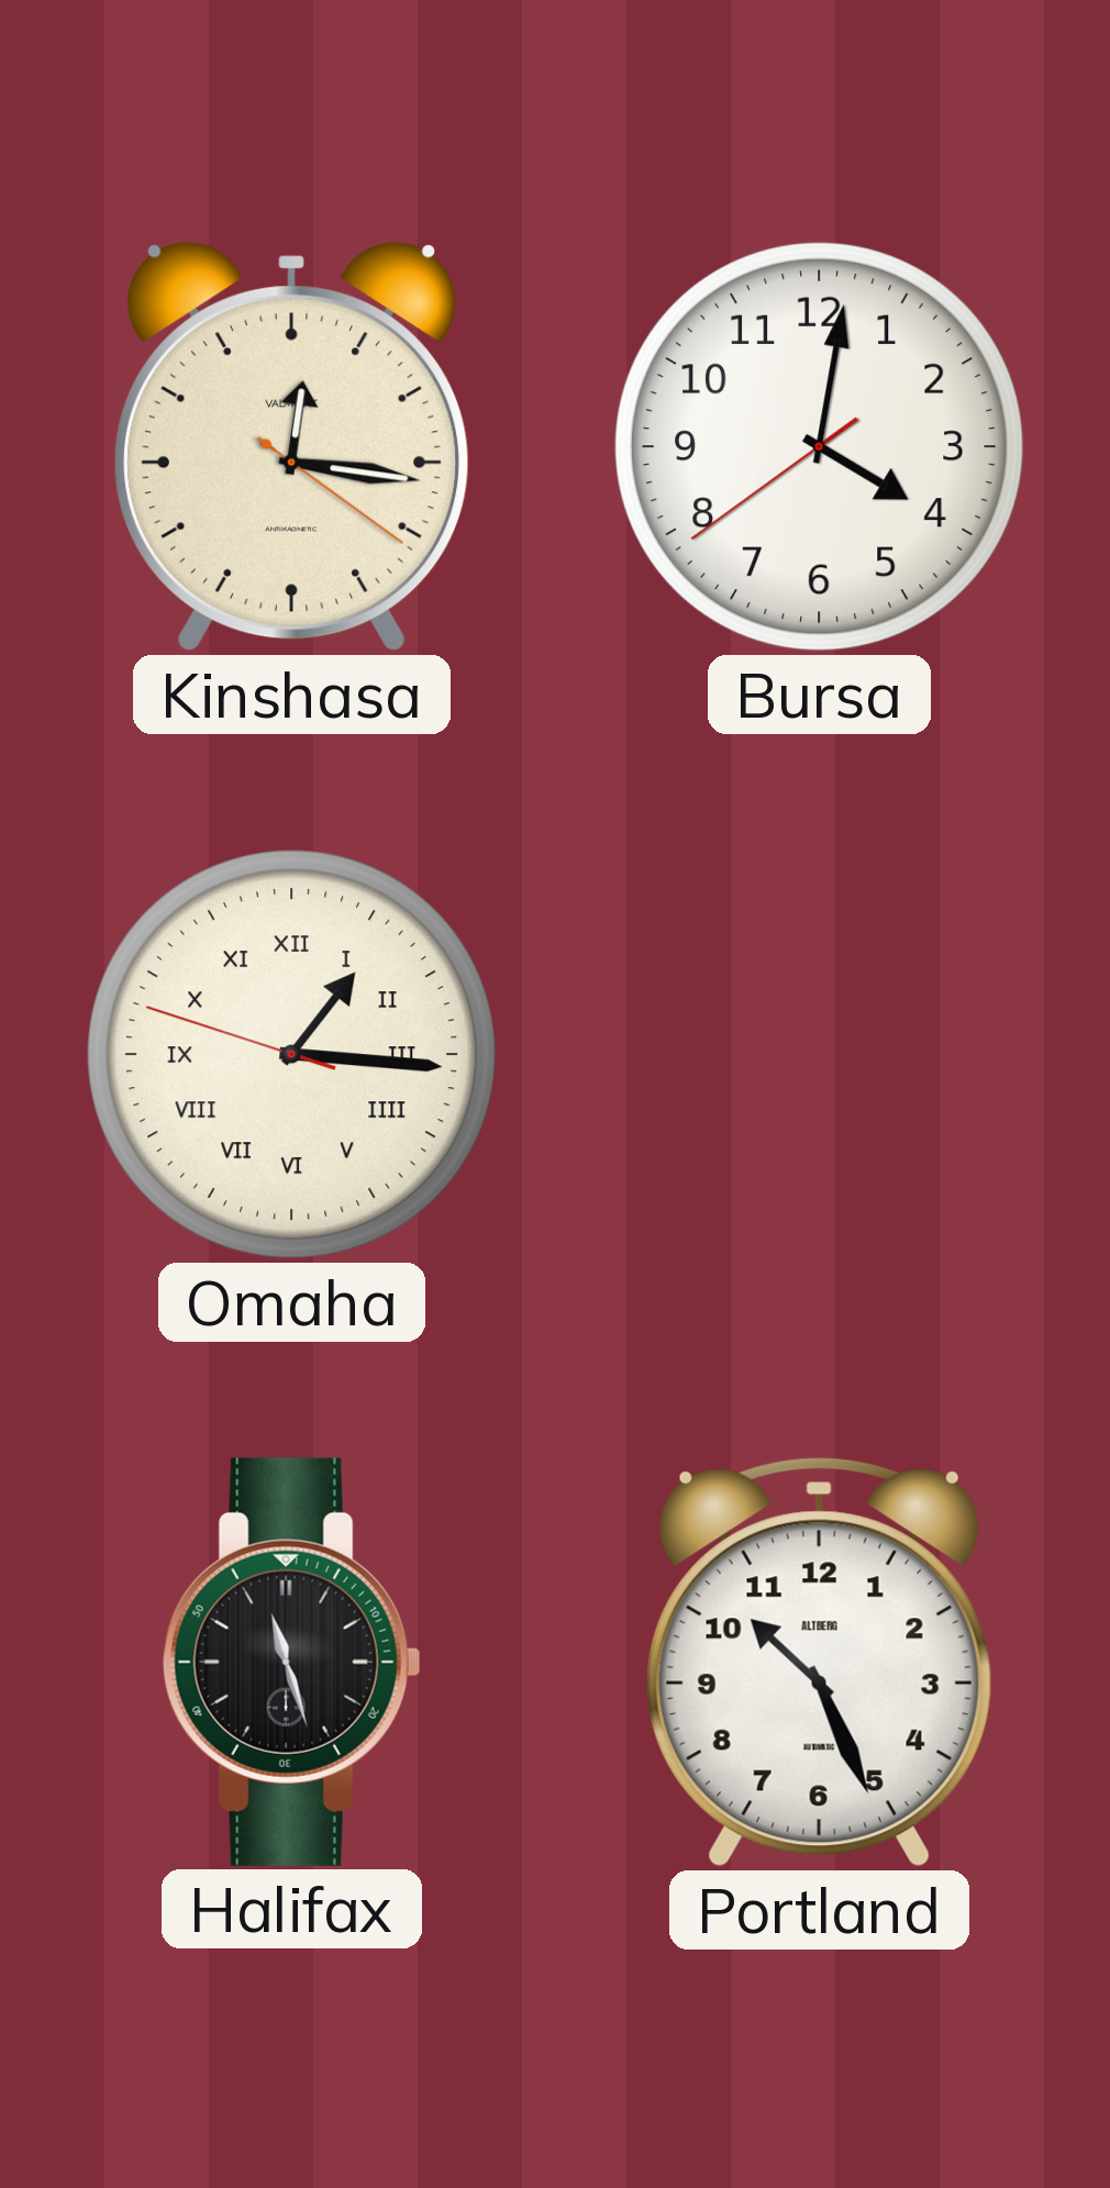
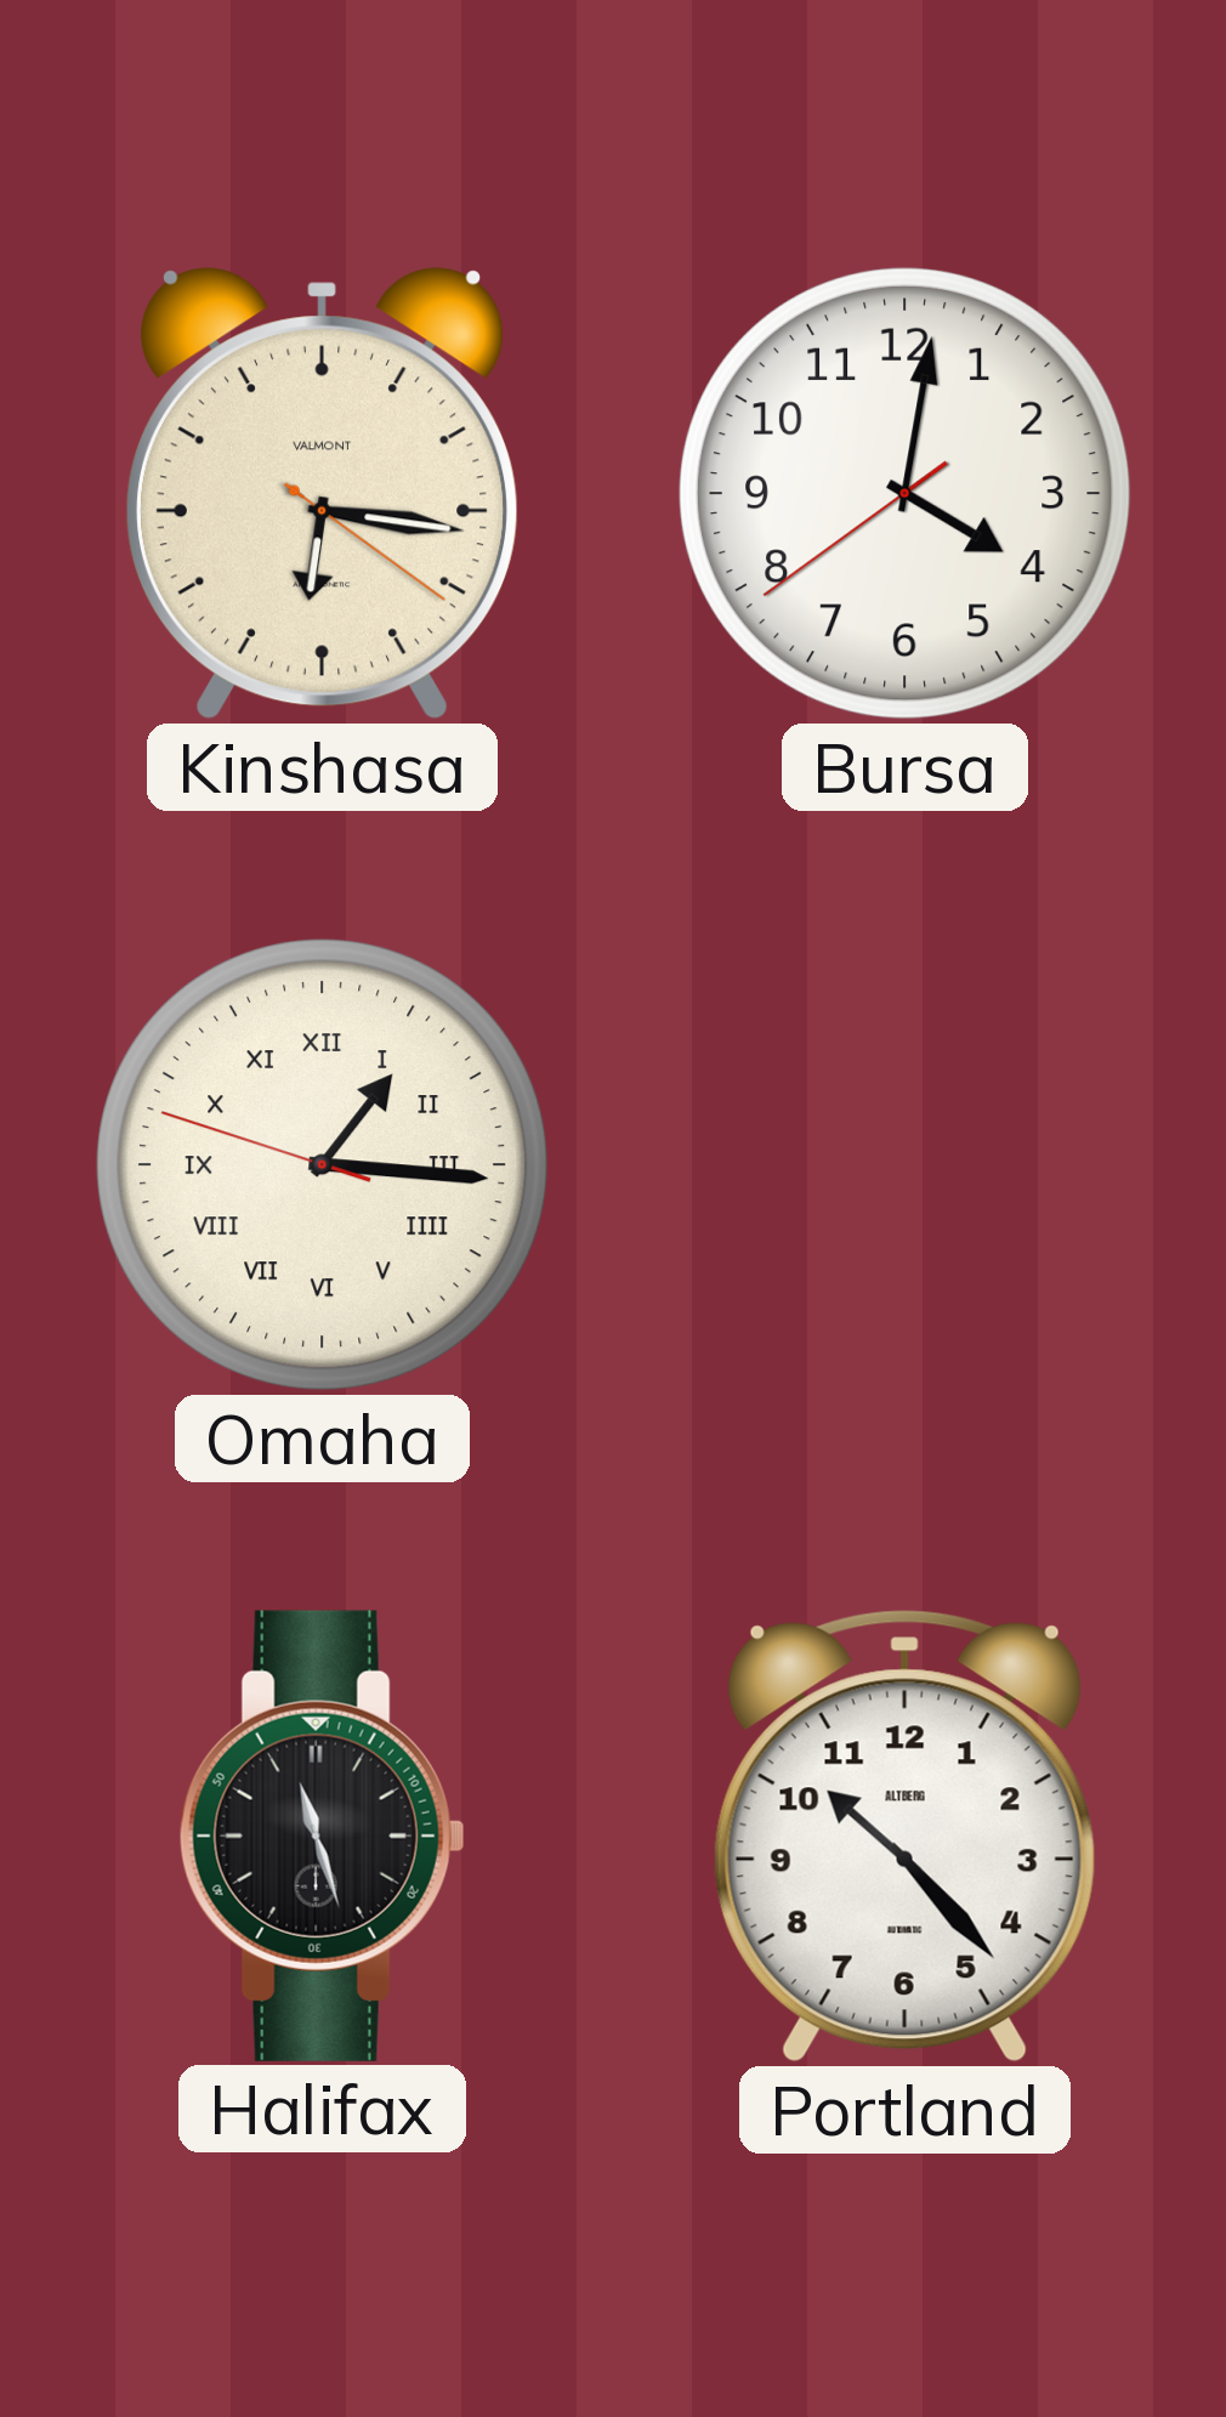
Kinshasa: 12:16 -> 6:16 (322, 494)
Portland: 10:26 -> 10:23 (904, 1837)
